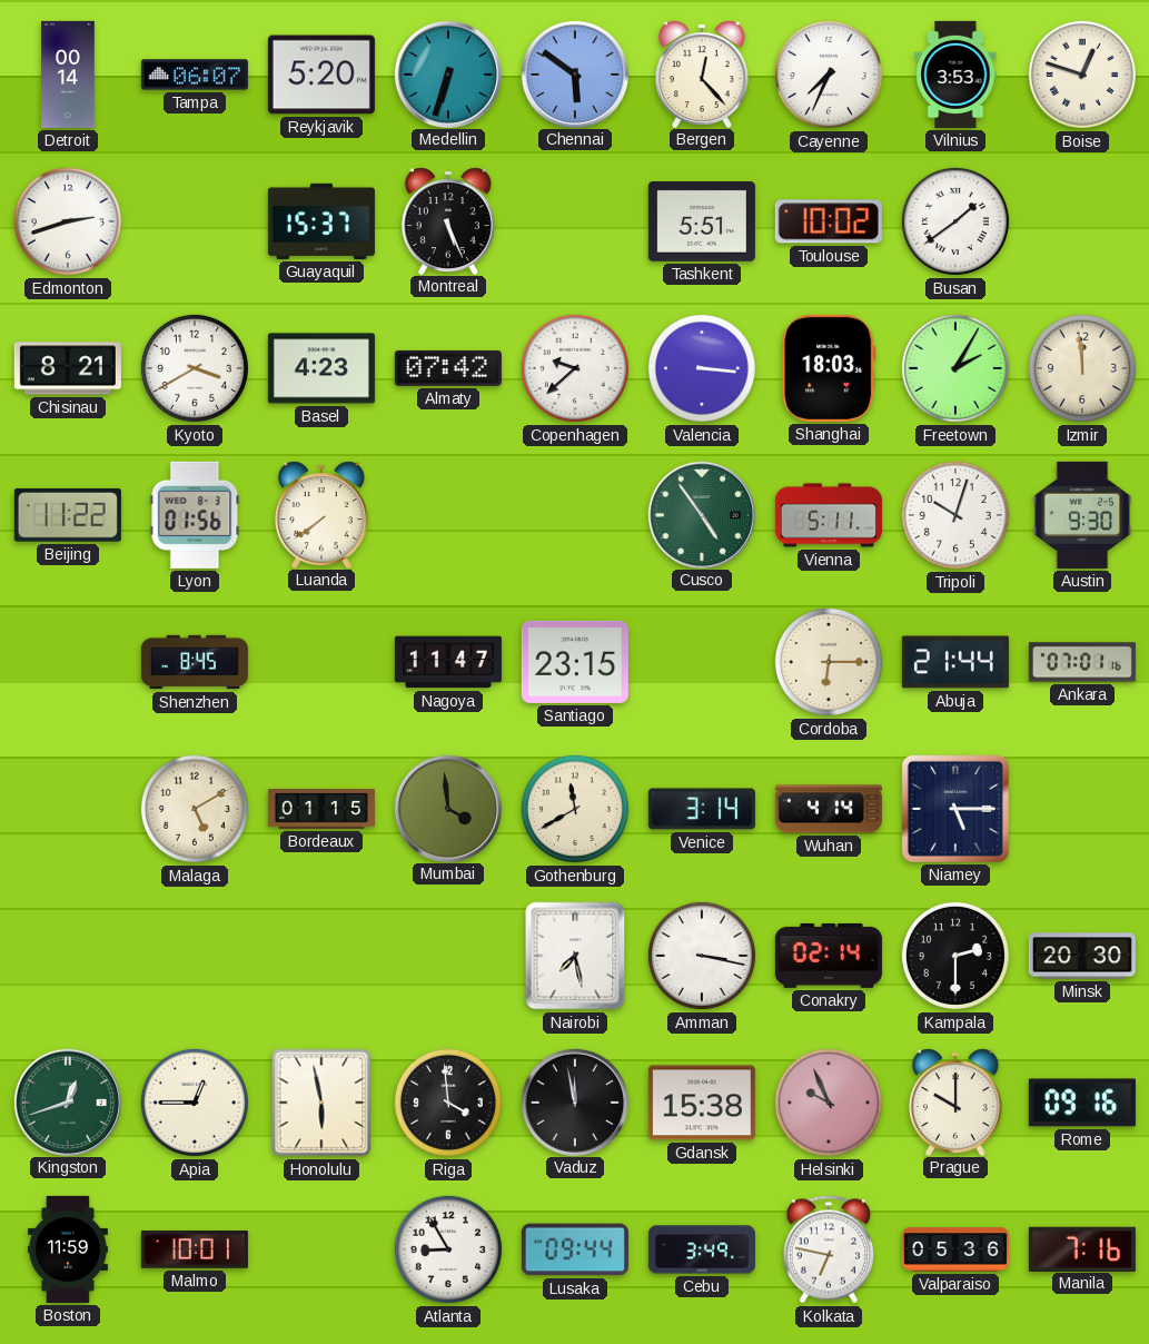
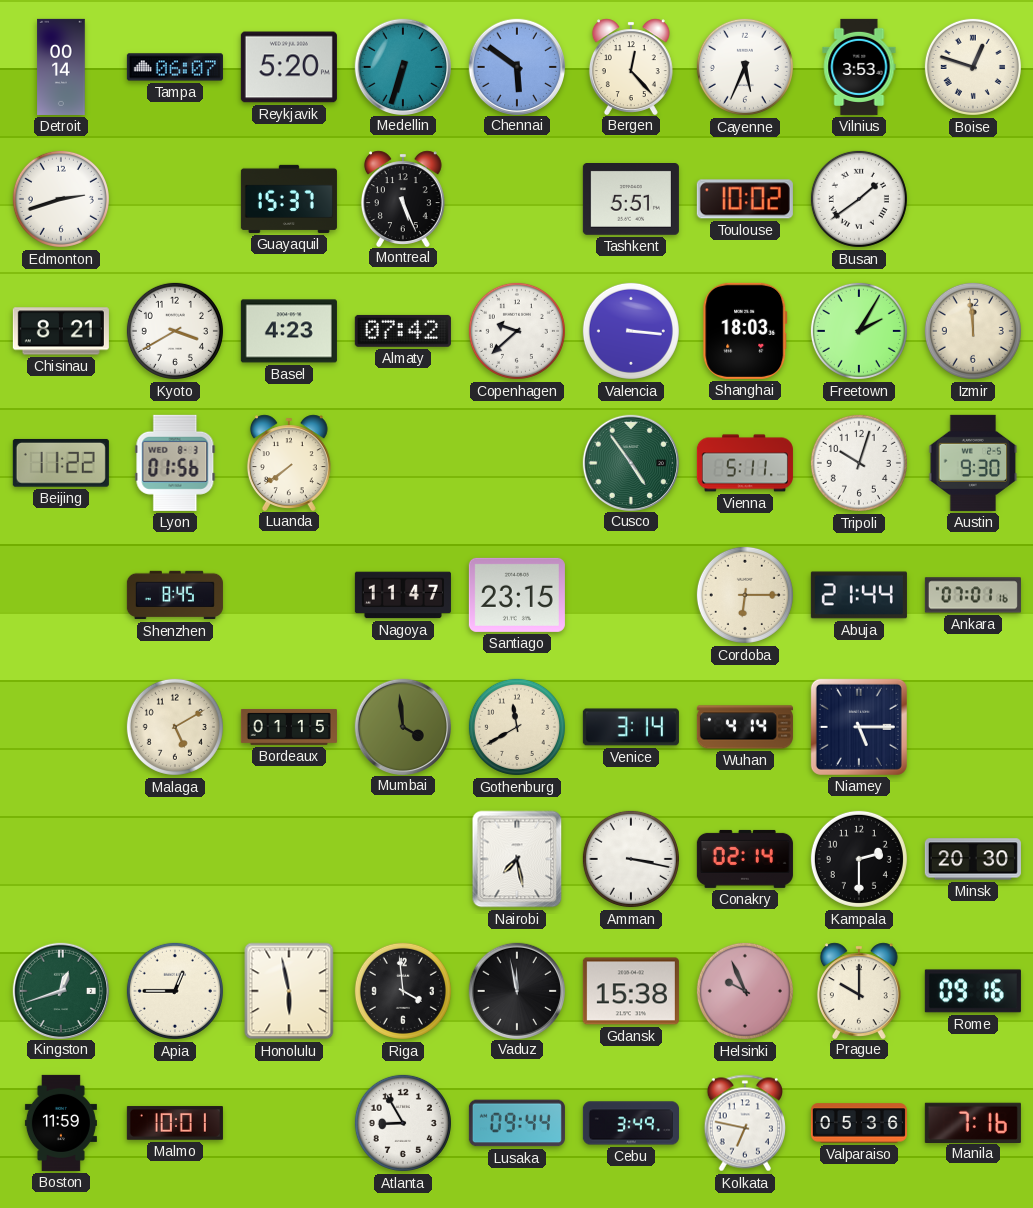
Cayenne: 7:34 -> 5:34 (745, 67)
